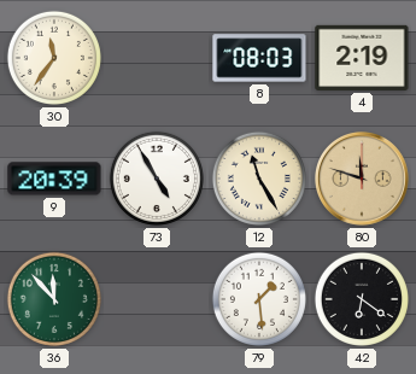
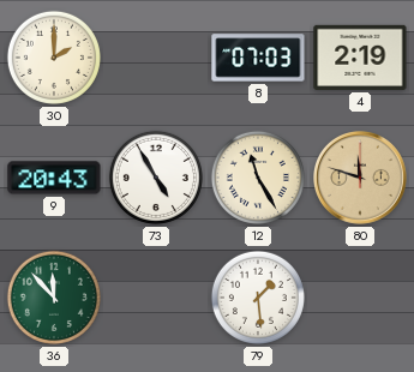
30: 11:36 -> 2:00 (54, 58)
8: 08:03 -> 07:03 (258, 58)
9: 20:39 -> 20:43 (54, 178)
42: 6:21 -> none (362, 299)
